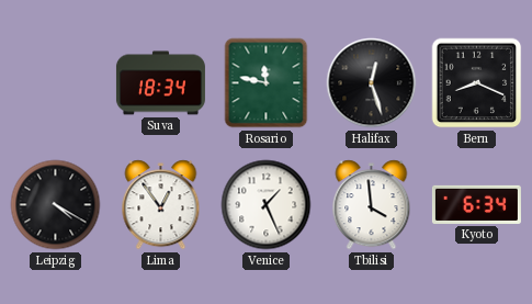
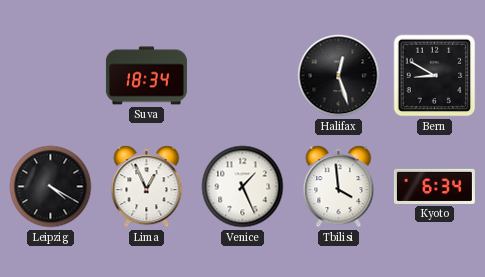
Rosario: 11:47 -> none (267, 83)
Bern: 8:19 -> 8:50 (435, 76)
Lima: 12:54 -> 12:56 (147, 187)
